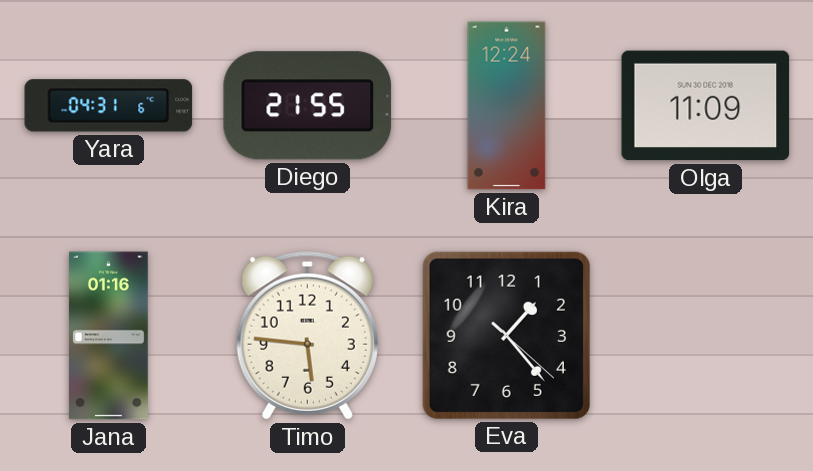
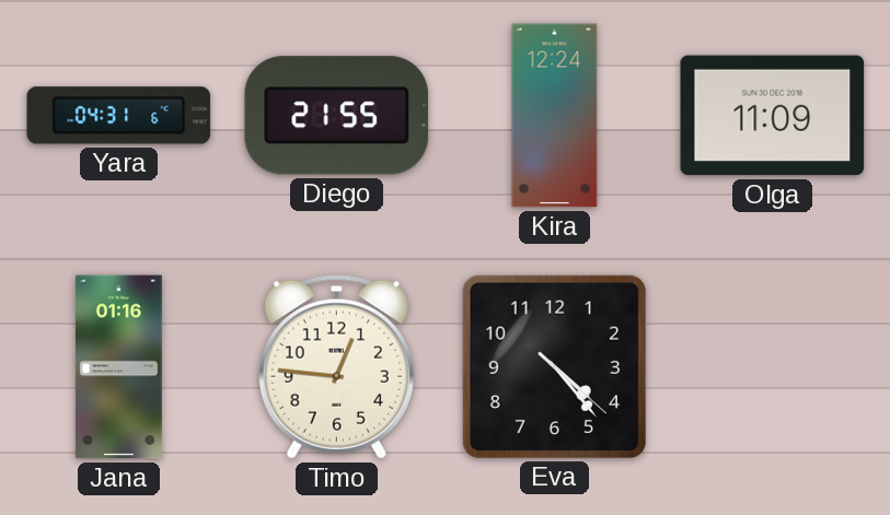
Timo: 5:46 -> 12:46 (336, 367)
Eva: 1:23 -> 4:23 (554, 366)
